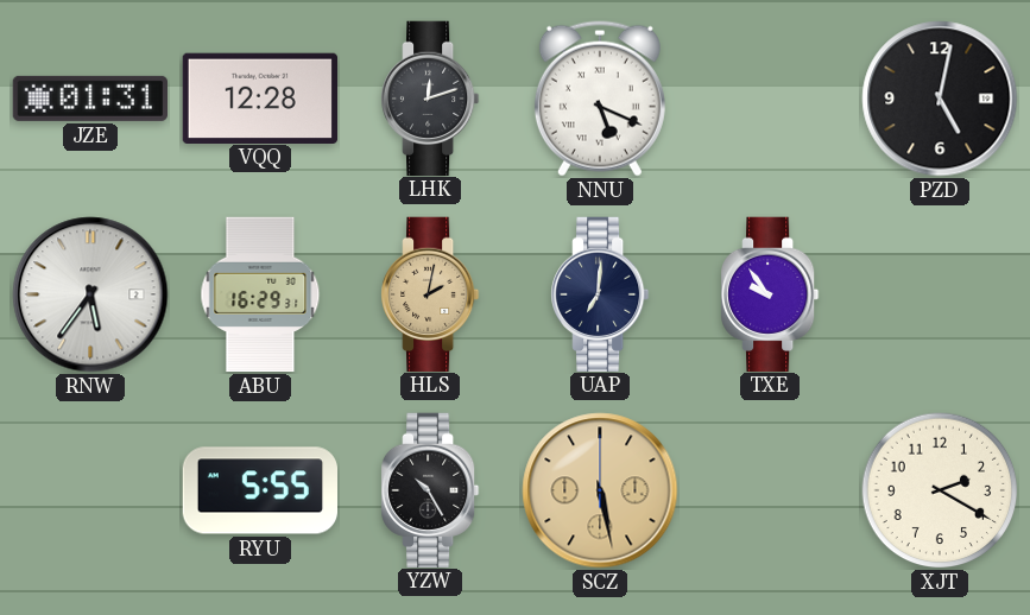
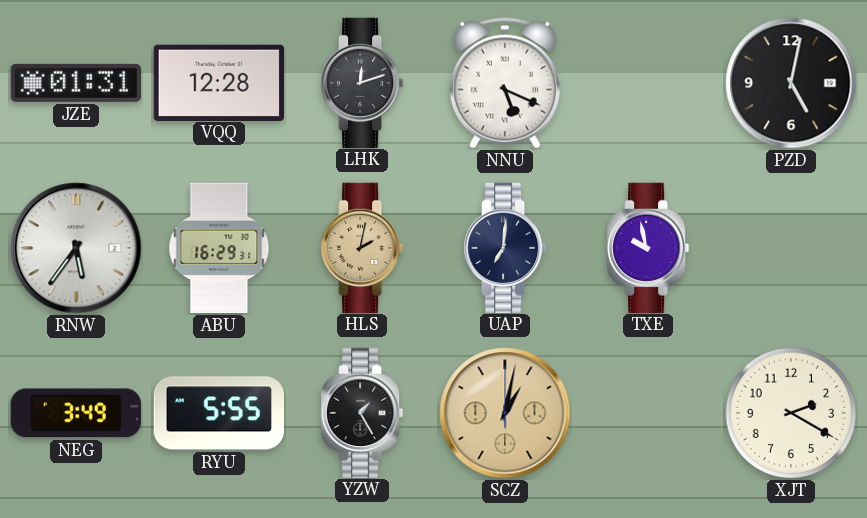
TXE: 9:54 -> 9:58 (649, 247)
NEG: none -> 3:49 (76, 413)
YZW: 10:25 -> 1:25 (363, 412)
SCZ: 5:28 -> 1:02 (505, 413)
